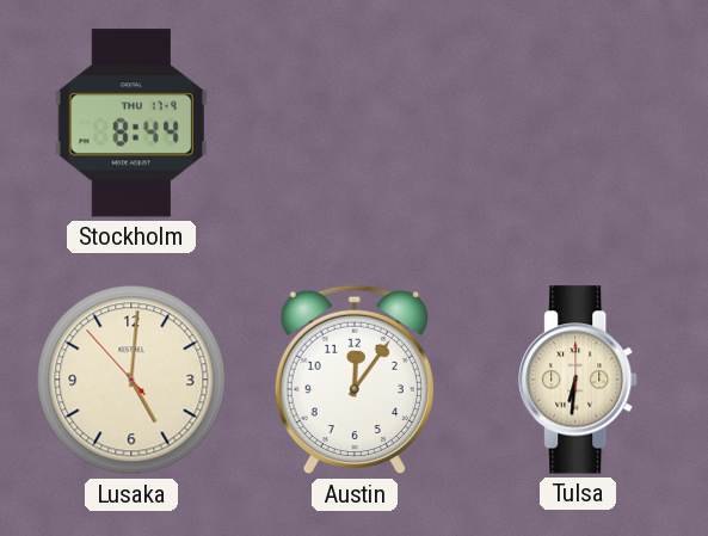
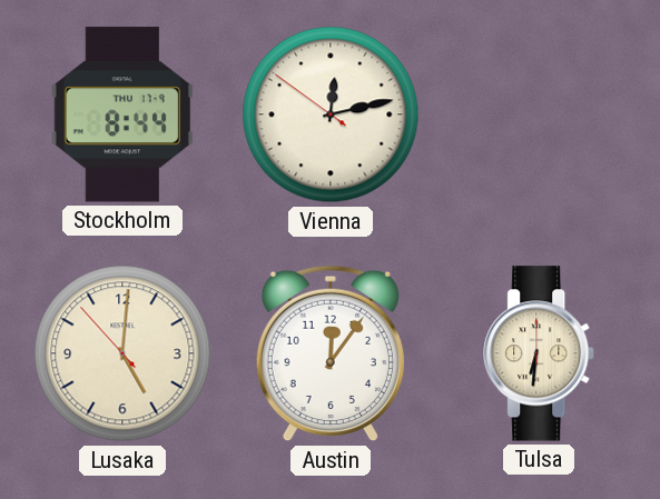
Vienna: none -> 12:12 (331, 114)
